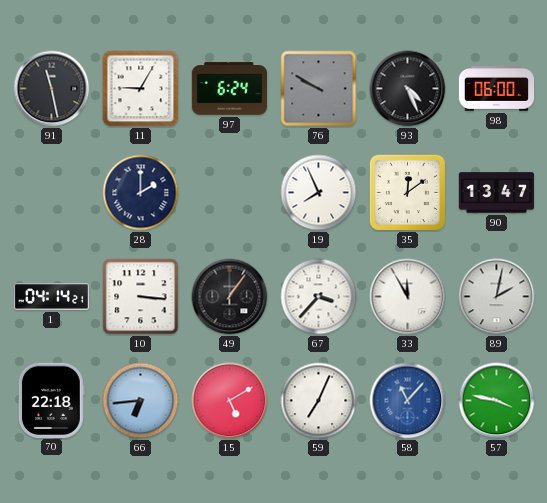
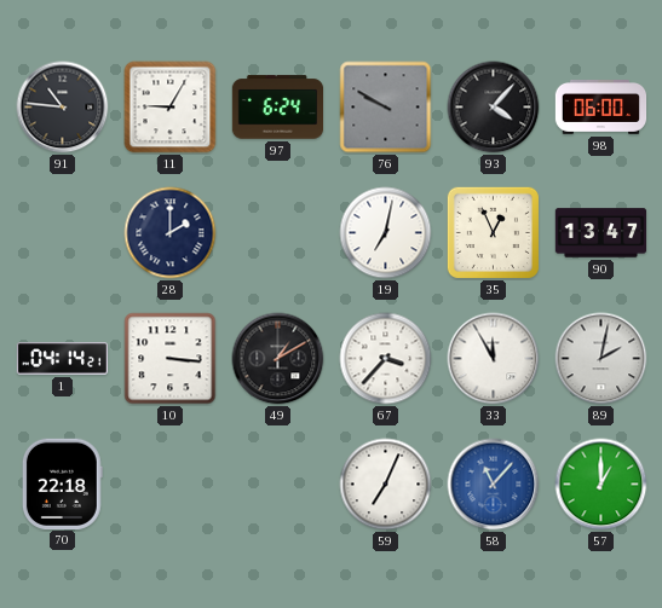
91: 11:28 -> 10:46 (63, 108)
93: 4:26 -> 4:07 (494, 108)
19: 7:56 -> 7:02 (386, 233)
35: 12:09 -> 12:56 (493, 232)
49: 1:06 -> 1:10 (278, 359)
66: 6:44 -> none (141, 401)
15: 5:10 -> none (230, 401)
57: 3:47 -> 1:00 (601, 485)
